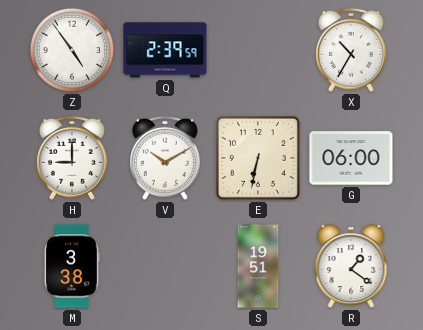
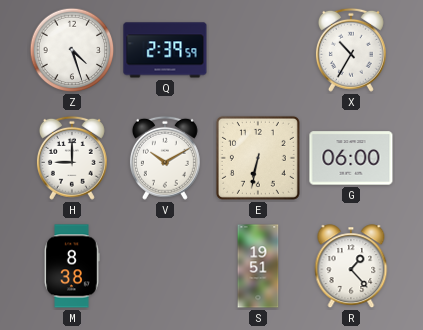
Z: 4:54 -> 4:27 (72, 50)
M: 3:38 -> 8:38 (72, 266)
R: 1:21 -> 1:23 (351, 267)
